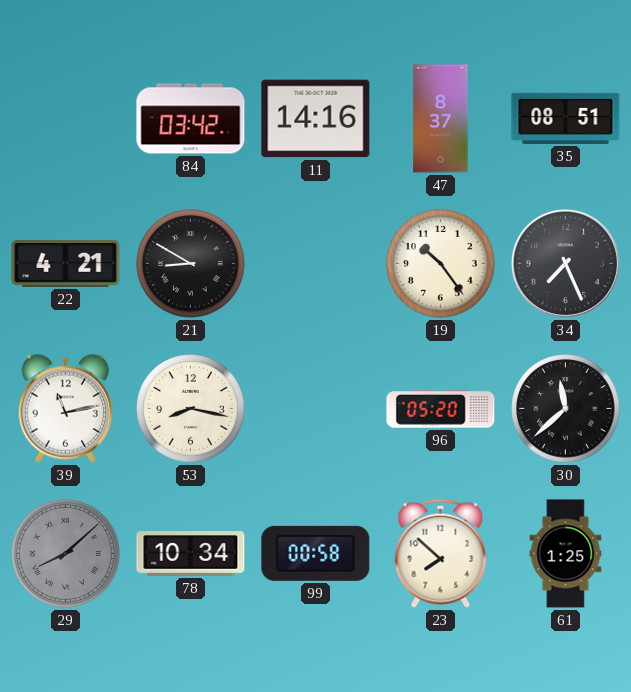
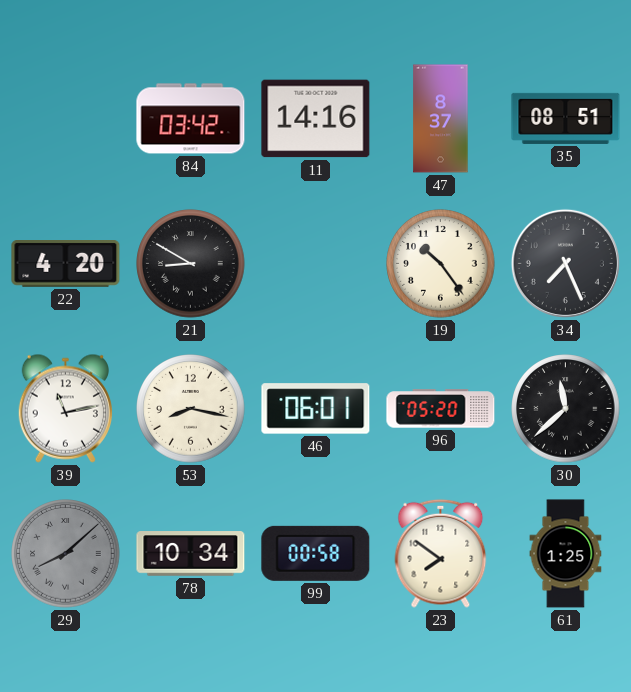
22: 4:21 -> 4:20 (66, 264)
46: none -> 06:01 (316, 409)
23: 7:52 -> 7:51 (441, 553)
